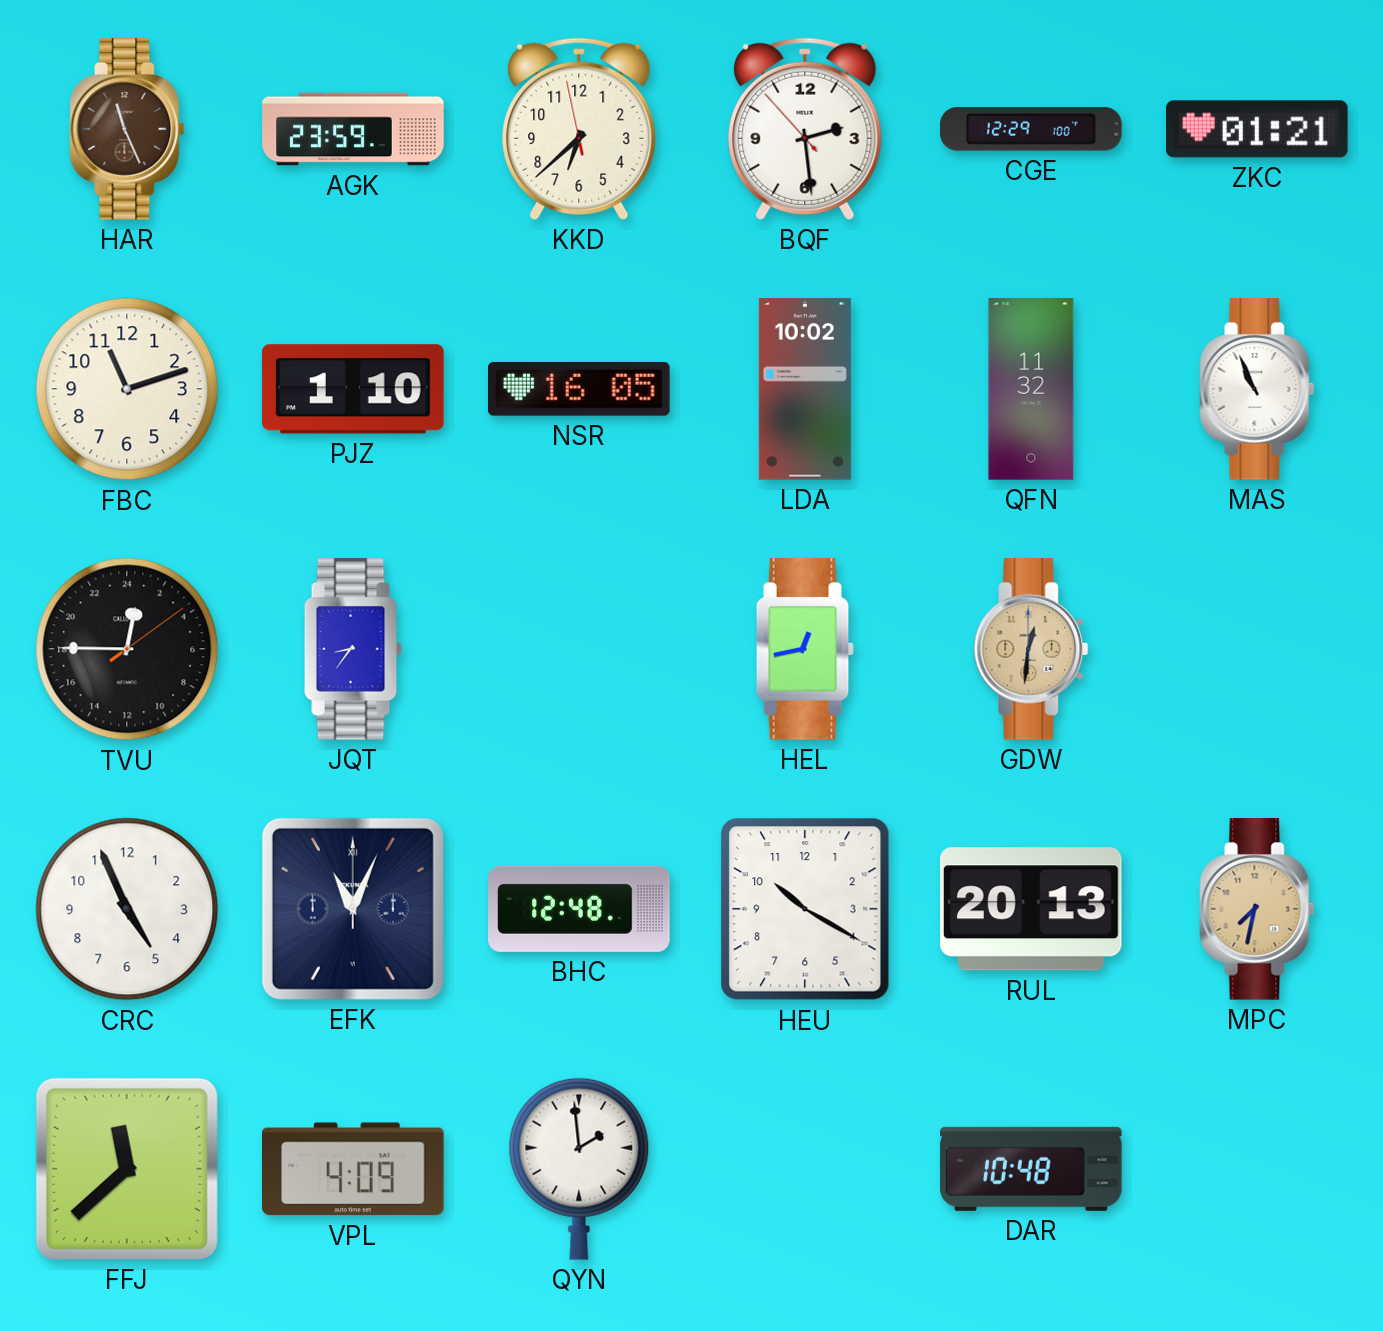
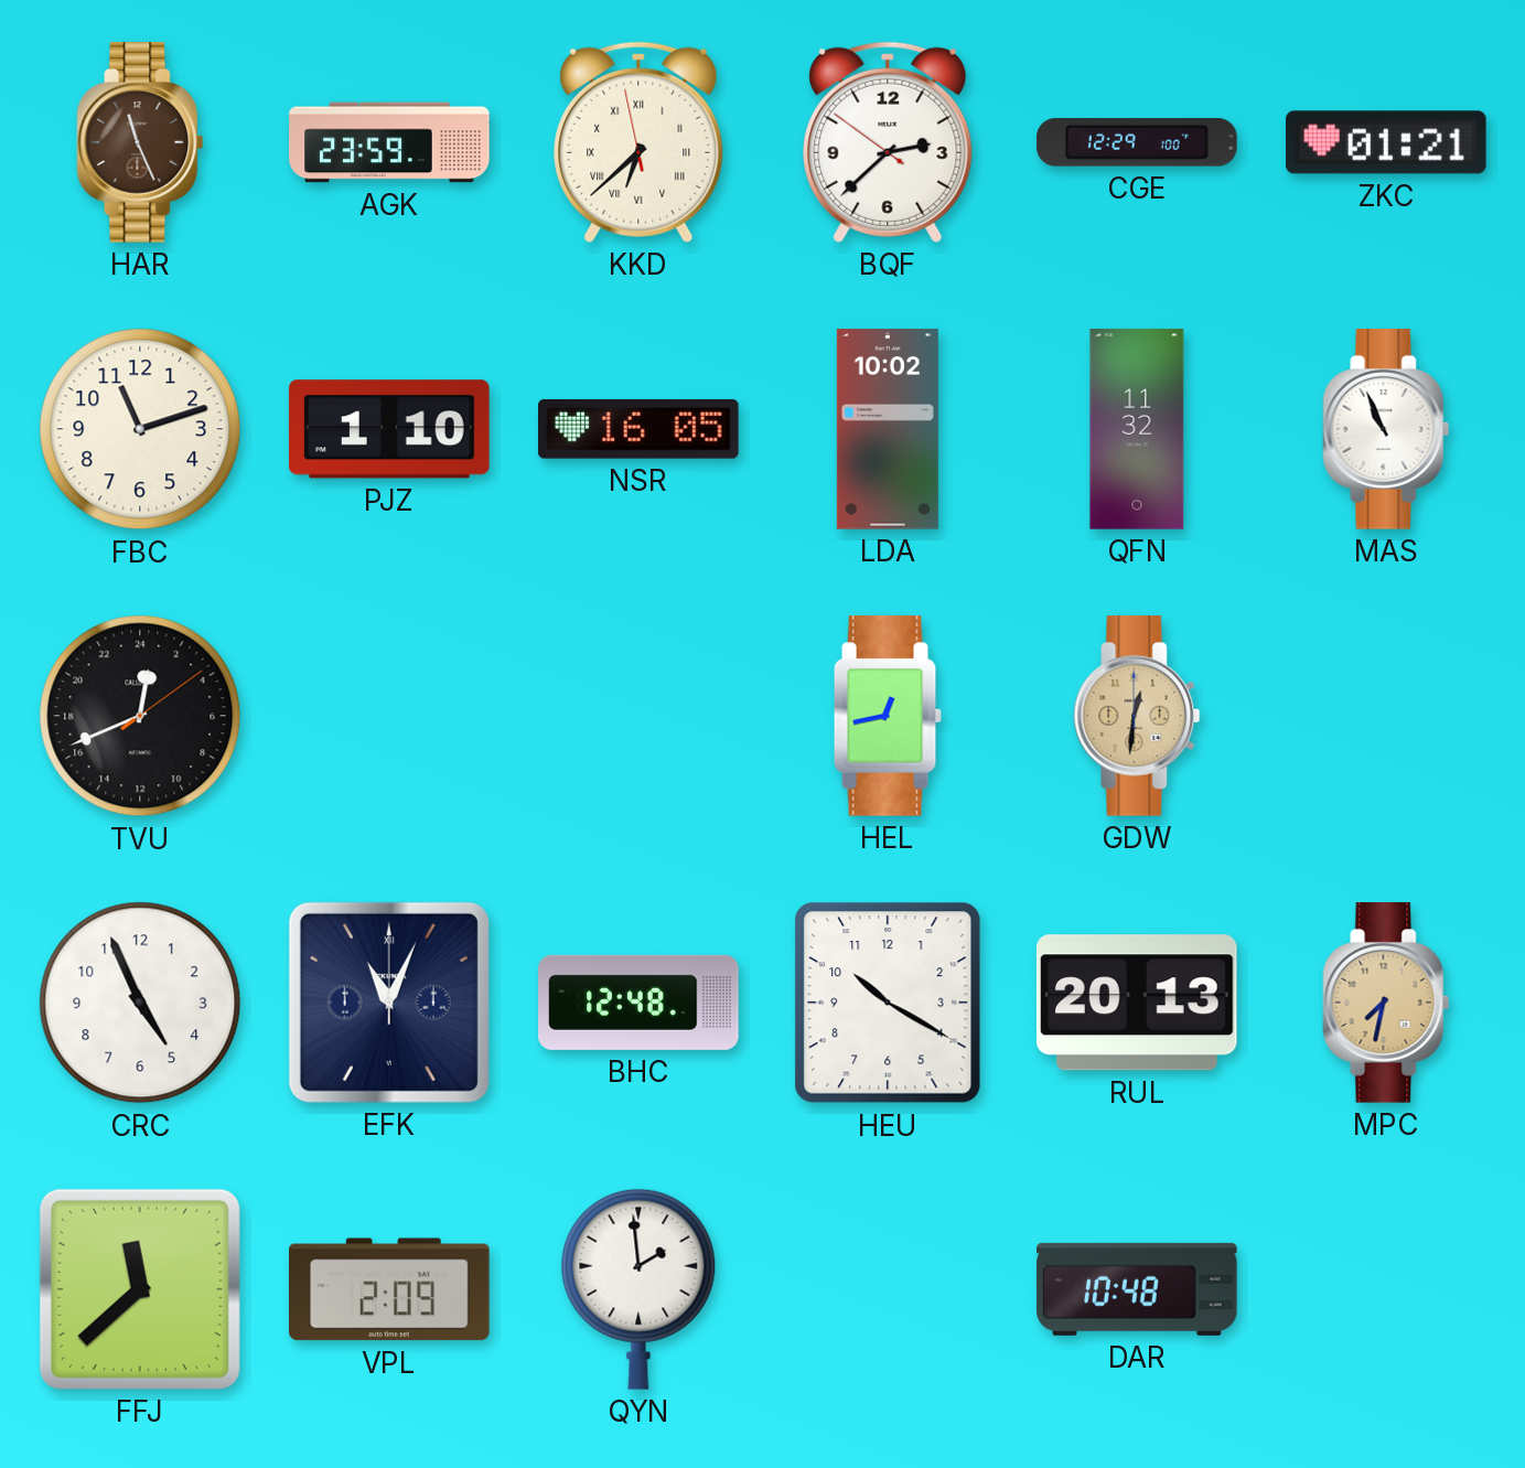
KKD numerals: Arabic -> Roman (638, 142)
BQF: 2:28 -> 2:37 (888, 142)
TVU: 0:45 -> 0:41 (140, 716)
JQT: 8:36 -> none (353, 649)
VPL: 4:09 -> 2:09 (390, 1289)
